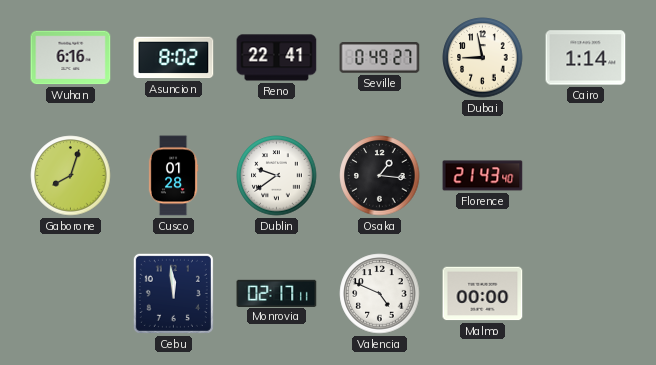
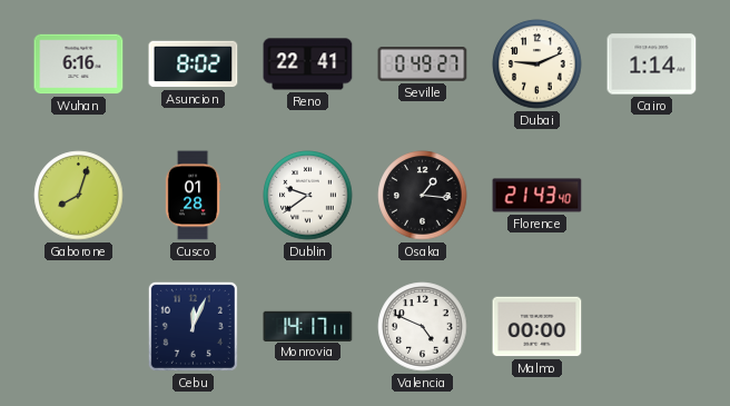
Dubai: 8:58 -> 9:11 (537, 65)
Cebu: 11:59 -> 12:04 (193, 326)
Monrovia: 02:17 -> 14:17 (308, 326)
